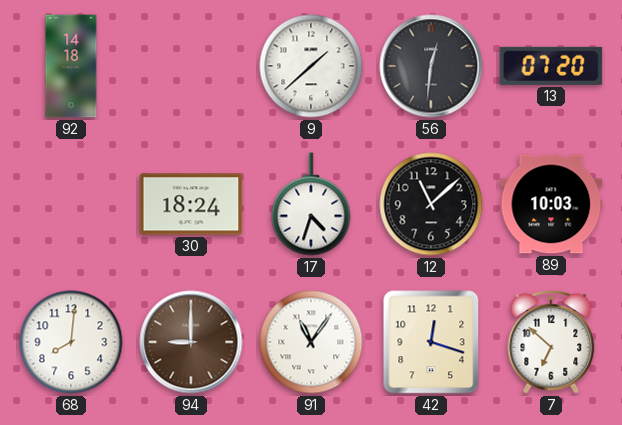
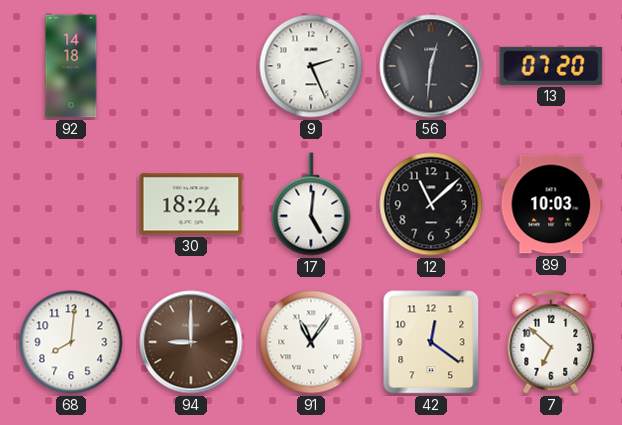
9: 1:38 -> 2:26 (311, 66)
17: 4:33 -> 5:01 (311, 204)
42: 12:18 -> 12:21 (431, 342)
